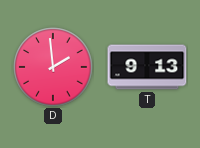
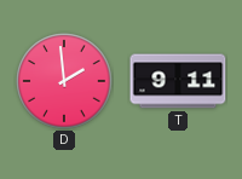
T: 9:13 -> 9:11 (178, 81)
